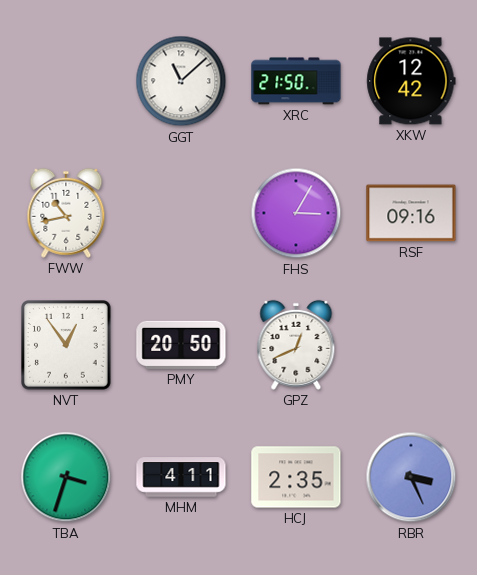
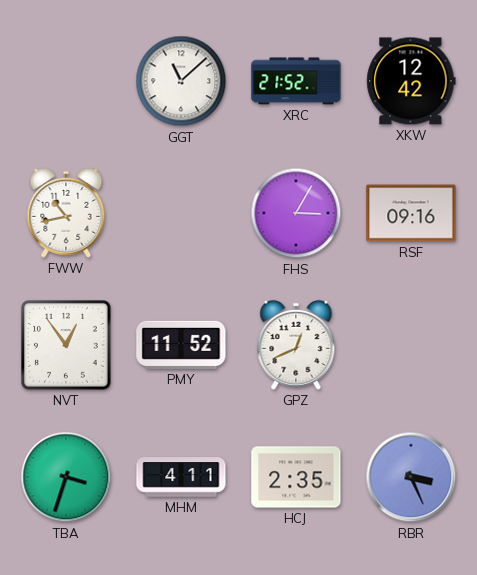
XRC: 21:50 -> 21:52 (296, 81)
PMY: 20:50 -> 11:52 (181, 345)
